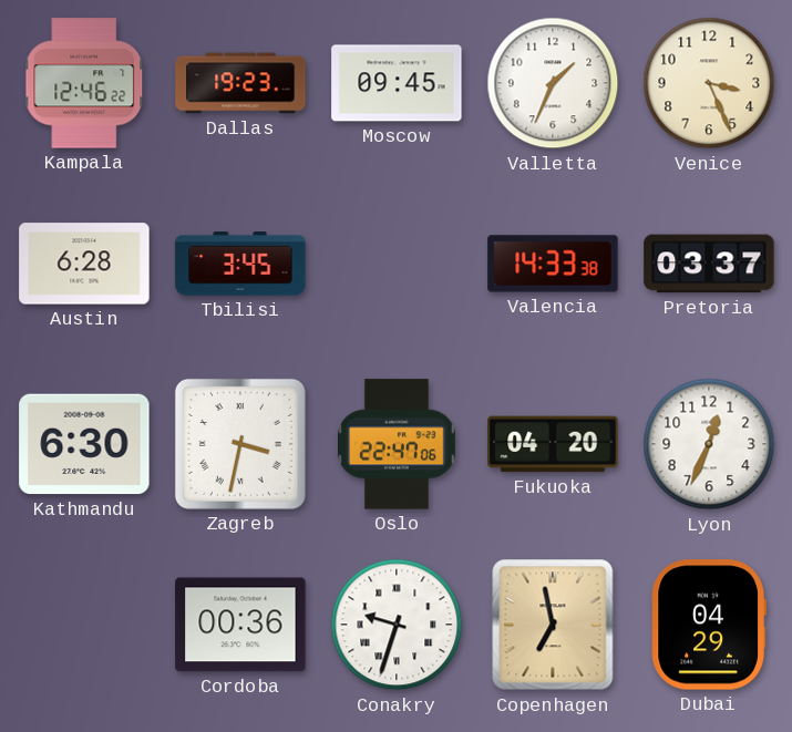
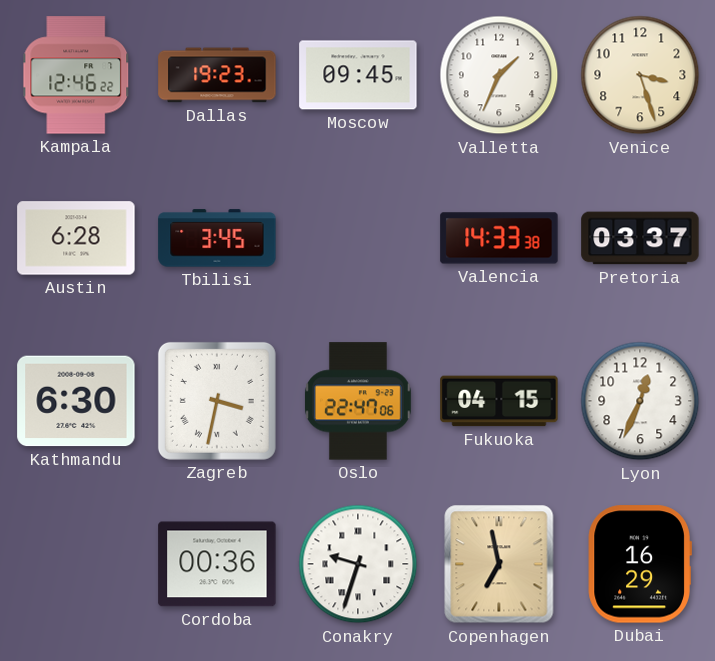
Venice: 3:26 -> 3:27 (640, 75)
Fukuoka: 04:20 -> 04:15 (499, 401)
Dubai: 04:29 -> 16:29 (640, 564)
